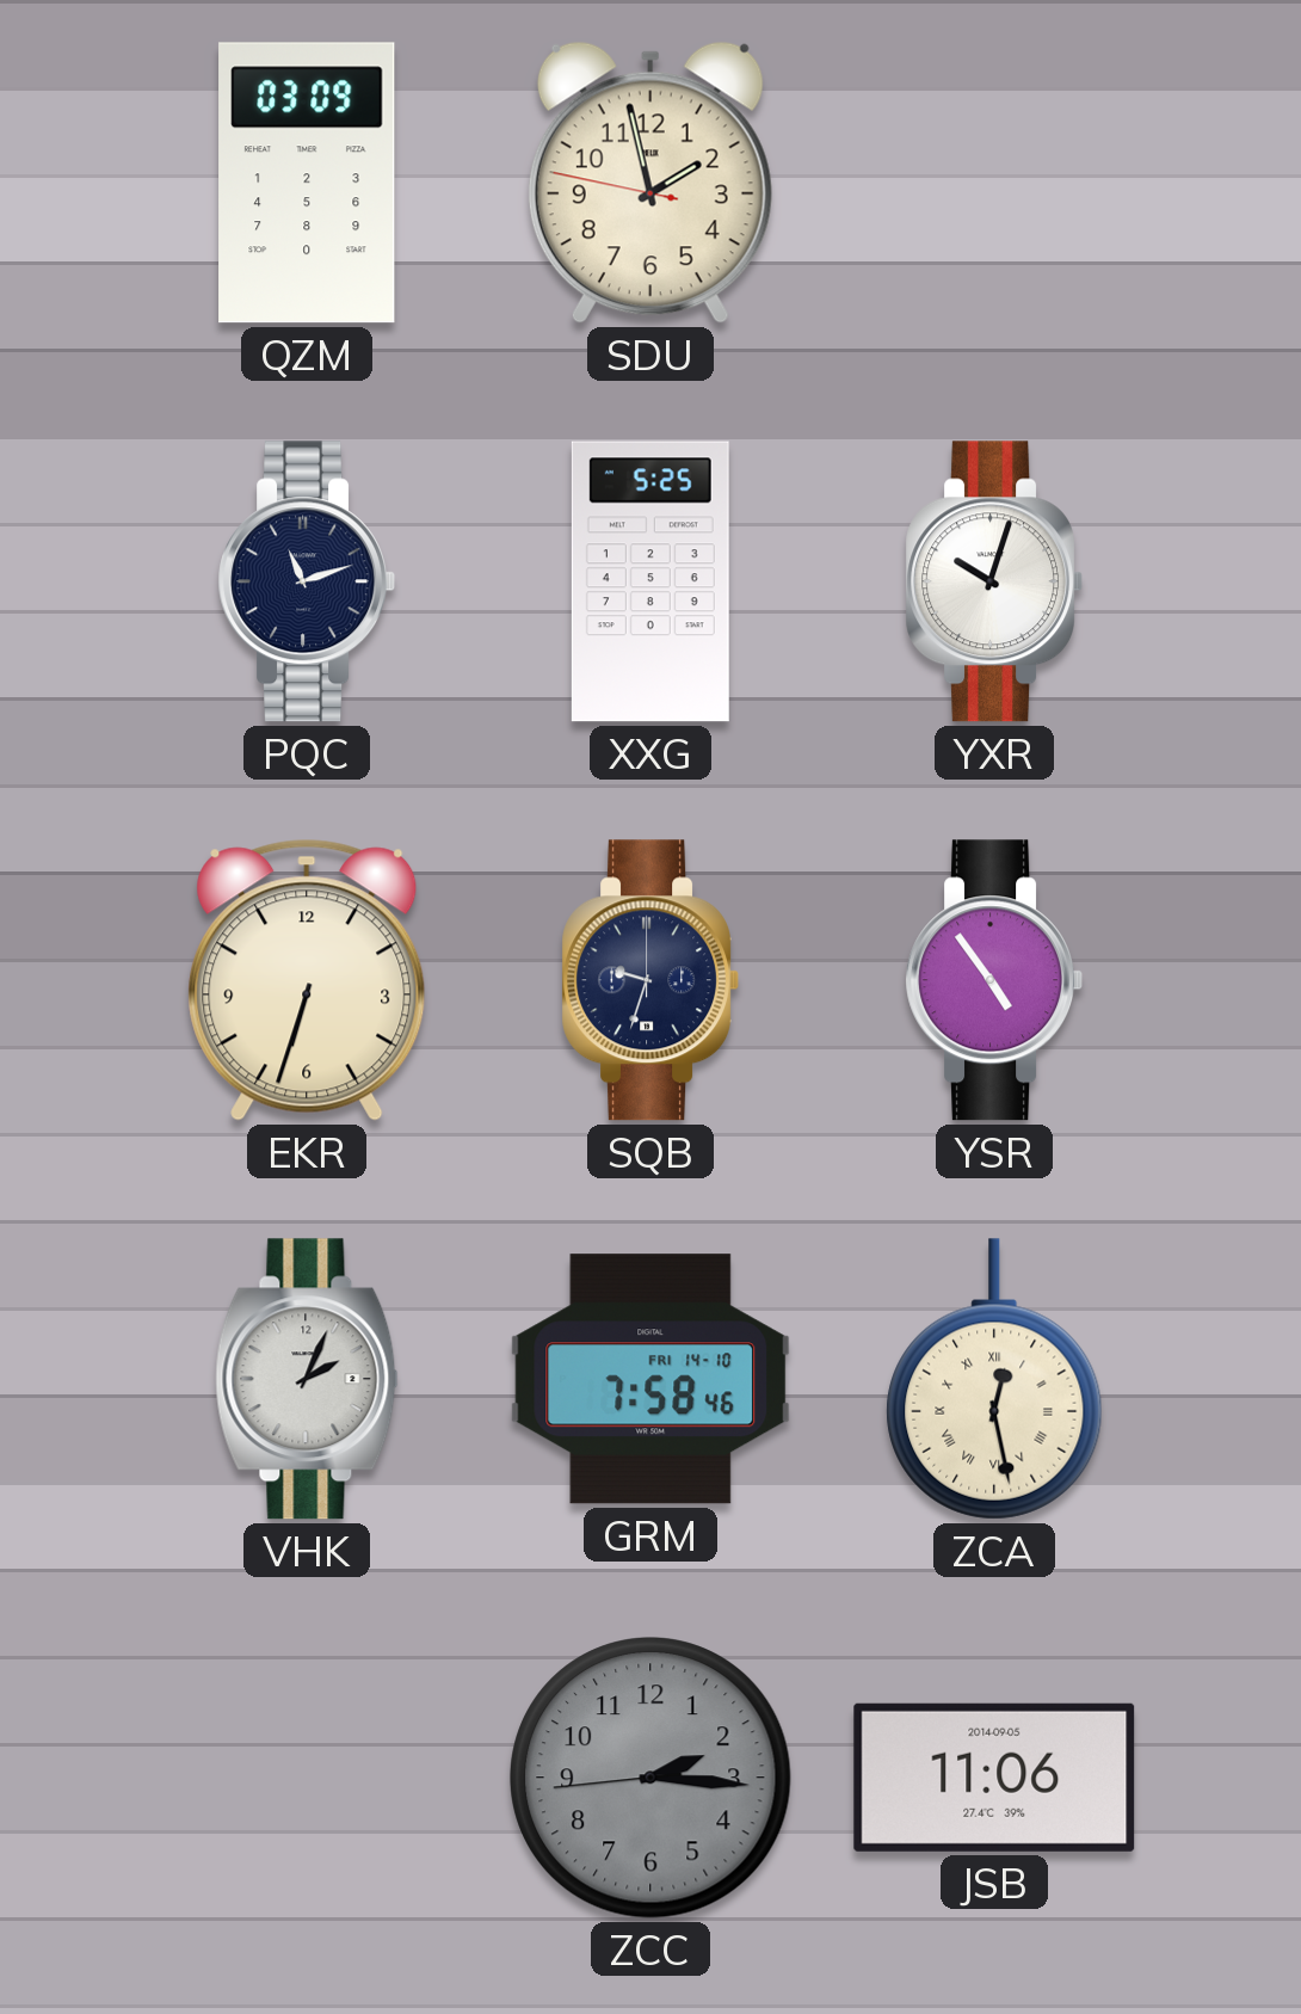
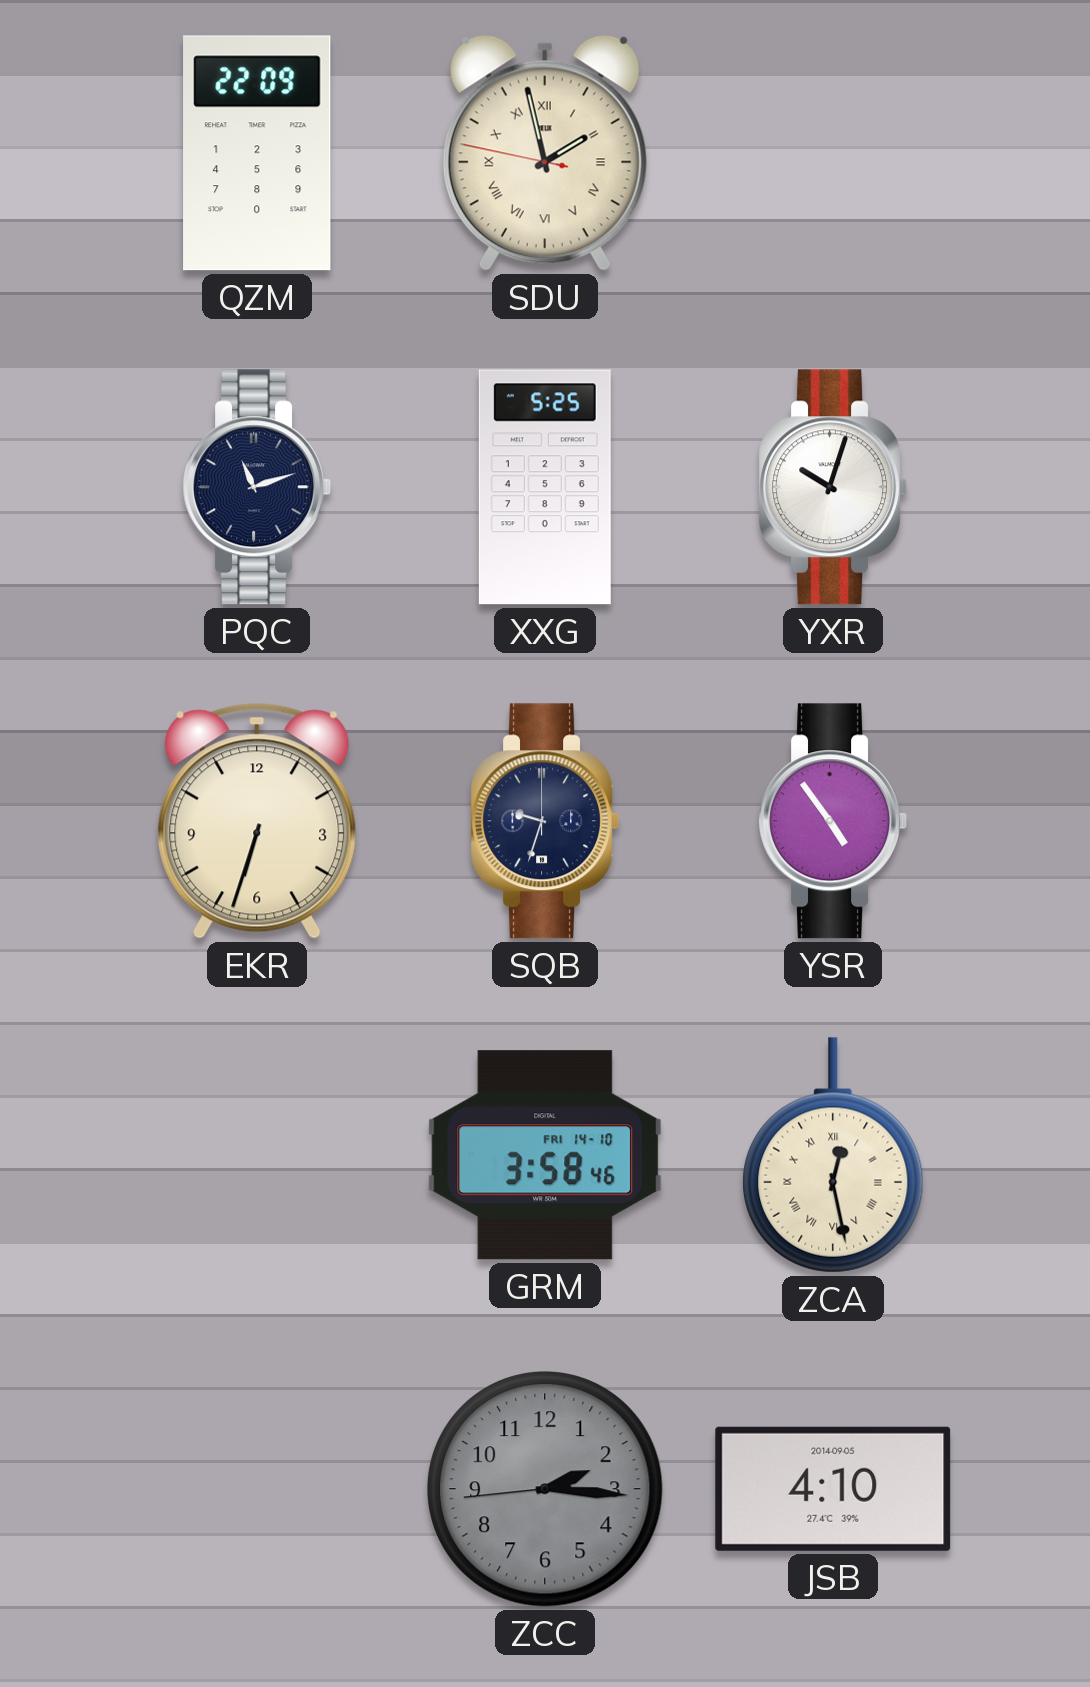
QZM: 03:09 -> 22:09 (257, 153)
SDU numerals: Arabic -> Roman (545, 153)
VHK: 2:04 -> none (307, 1379)
GRM: 7:58 -> 3:58 (545, 1155)
JSB: 11:06 -> 4:10 (833, 1489)
